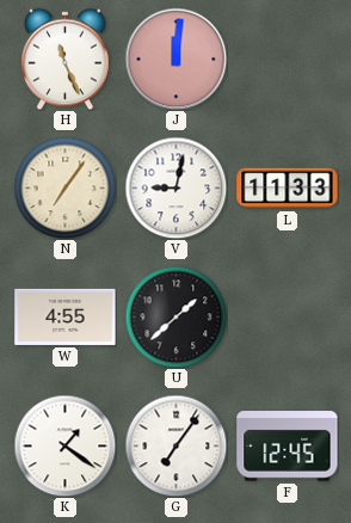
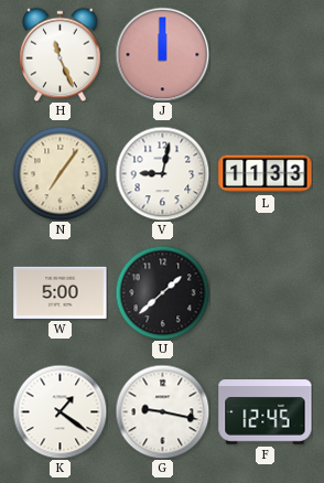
J: 12:01 -> 12:00 (162, 54)
W: 4:55 -> 5:00 (61, 292)
G: 7:06 -> 9:17 (162, 411)
